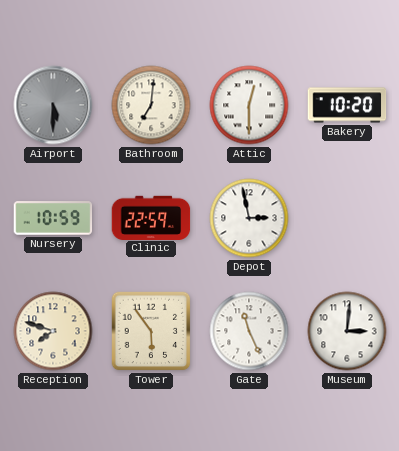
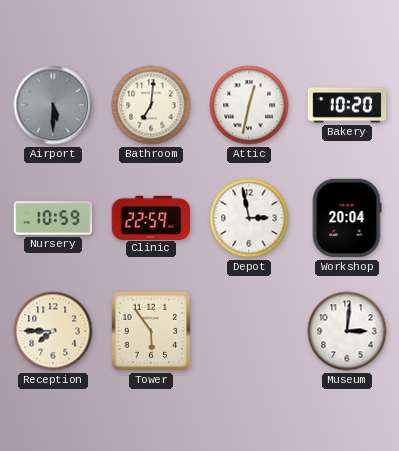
Attic: 12:30 -> 12:32 (249, 105)
Workshop: none -> 20:04 (347, 218)
Reception: 7:48 -> 7:45 (53, 331)
Gate: 11:26 -> none (249, 331)
